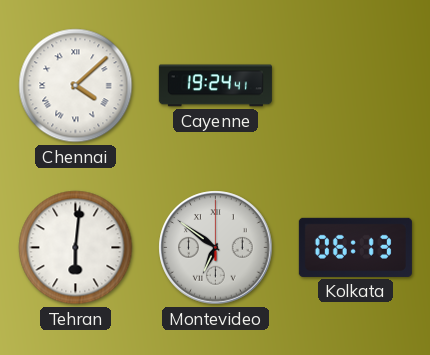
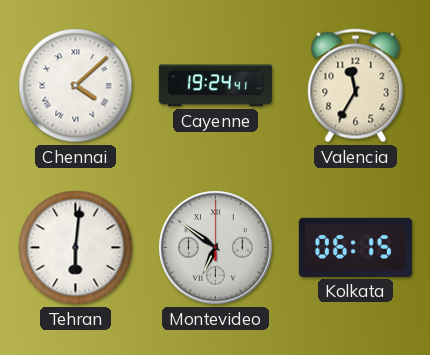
Valencia: none -> 11:35 (356, 86)
Kolkata: 06:13 -> 06:15 (355, 247)
